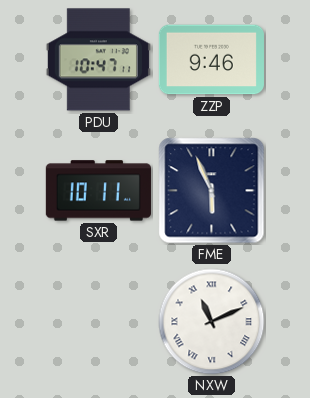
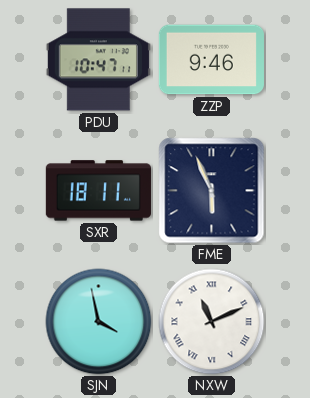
SXR: 10:11 -> 18:11 (98, 191)
SJN: none -> 3:58 (99, 322)
